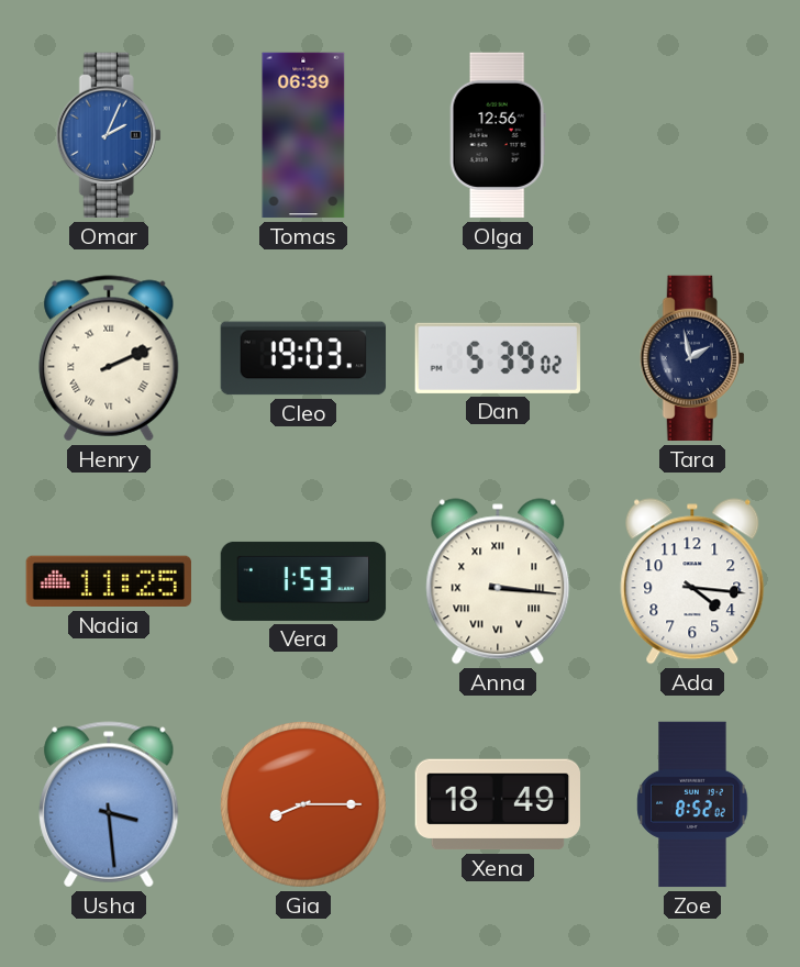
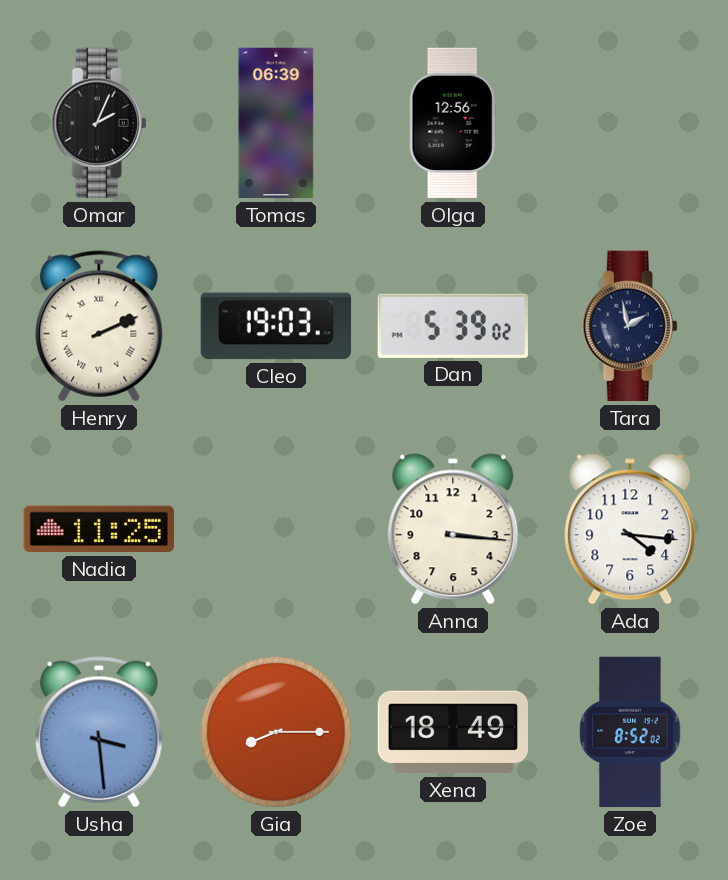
Omar dial: blue -> black (99, 123)
Vera: 1:53 -> none (303, 581)
Anna numerals: Roman -> Arabic (453, 529)
